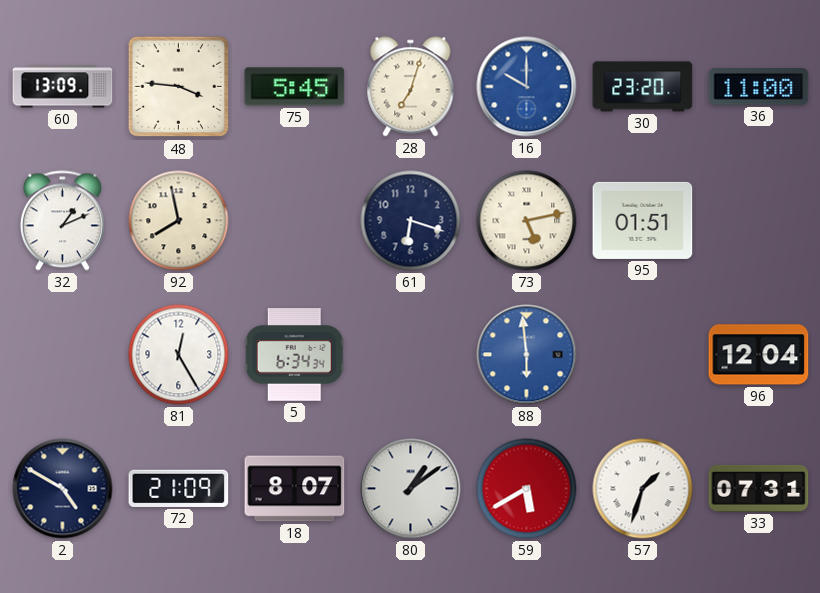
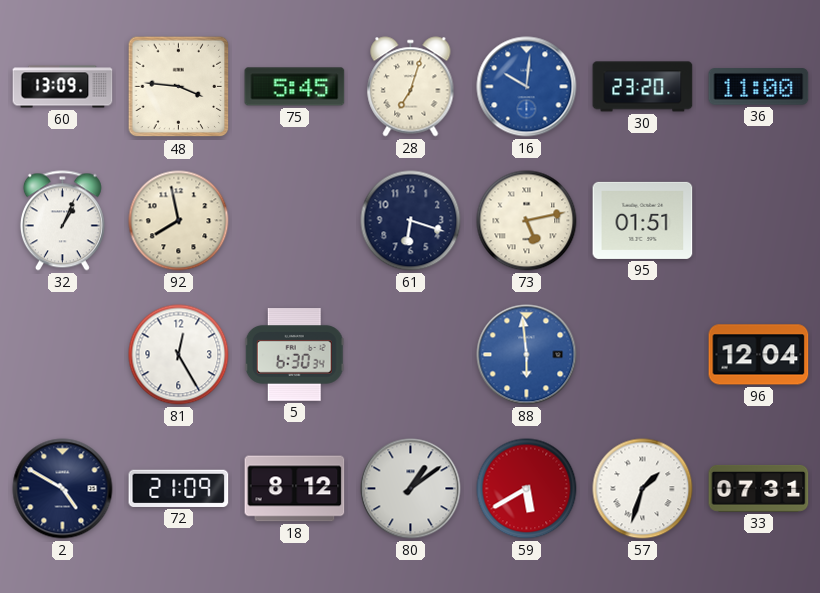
16: 10:00 -> 10:01 (527, 87)
32: 1:11 -> 1:04 (62, 221)
5: 6:34 -> 6:30 (294, 355)
18: 8:07 -> 8:12 (295, 489)
